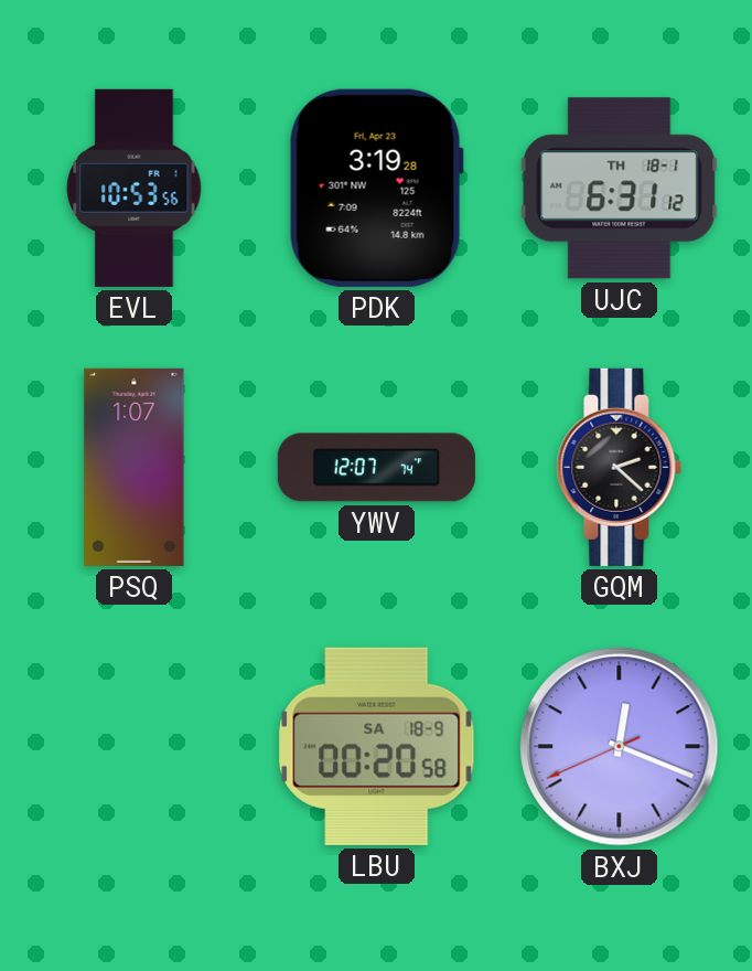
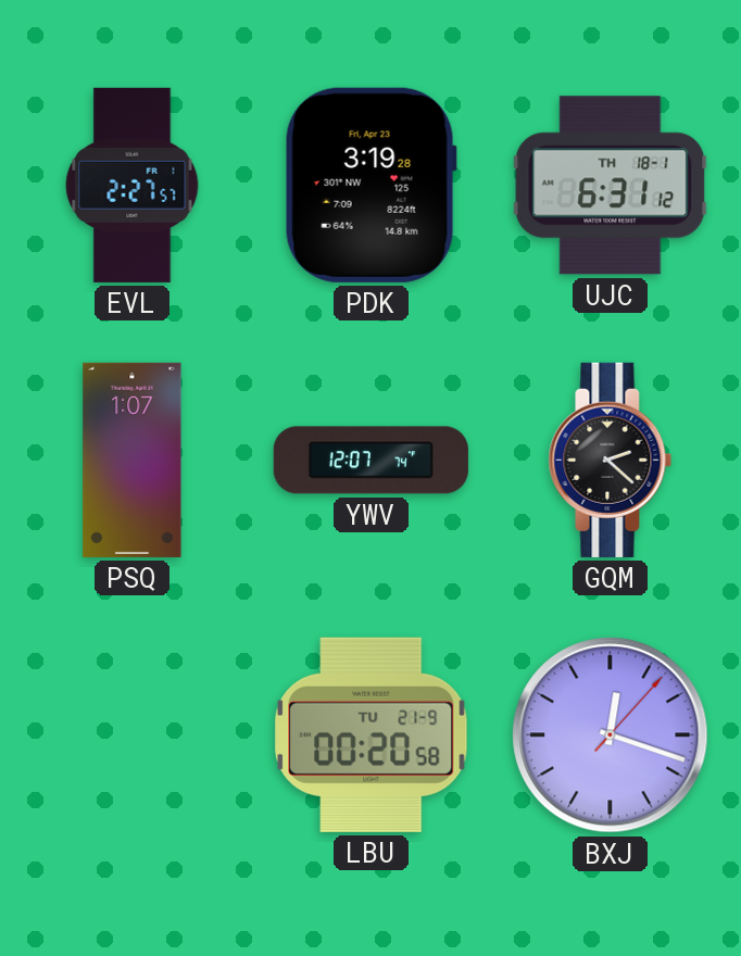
EVL: 10:53 -> 2:27 (133, 185)
LBU date: SA 18-9 -> TU 21-9 (372, 734)
BXJ: 12:18:41 -> 12:18:07 (611, 735)
